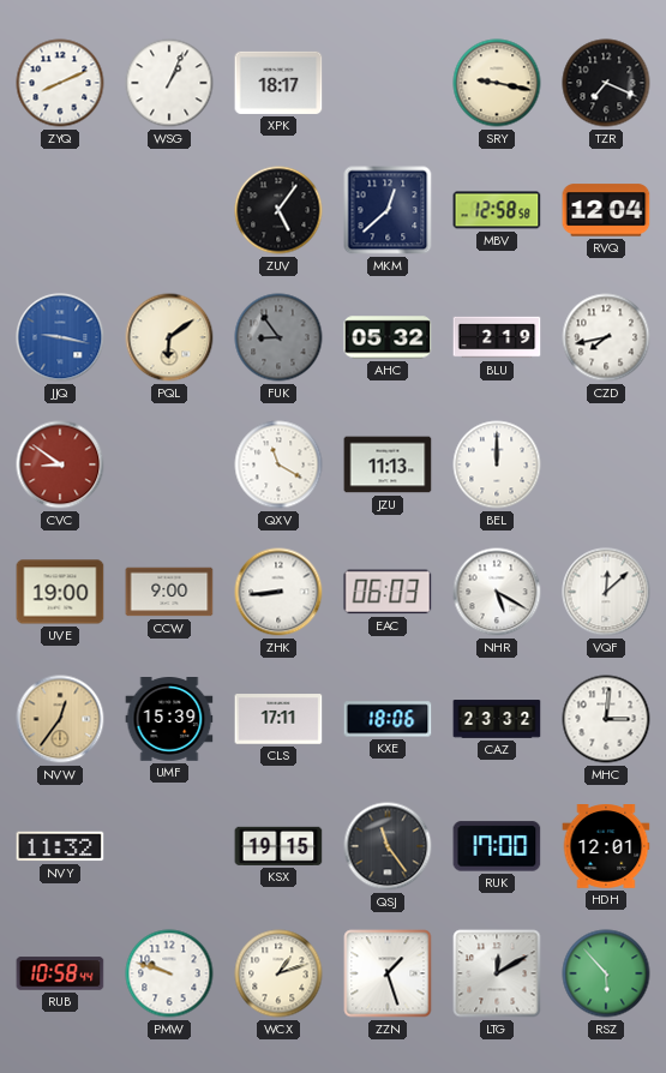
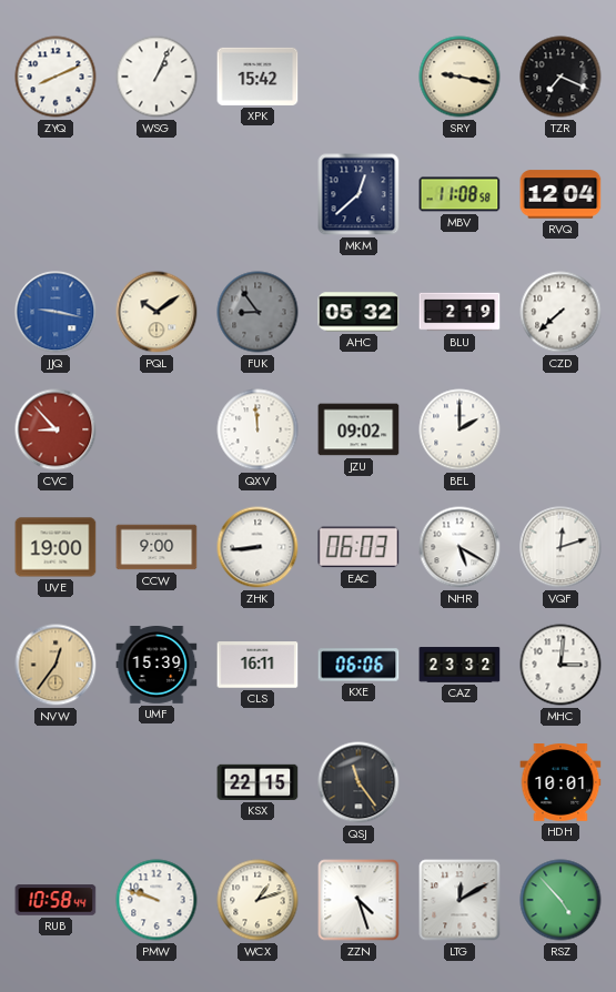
XPK: 18:17 -> 15:42 (257, 77)
ZUV: 5:06 -> none (278, 210)
MBV: 12:58 -> 11:08 (460, 194)
PQL: 6:09 -> 10:09 (156, 312)
CZD: 7:43 -> 7:38 (561, 312)
CVC: 8:51 -> 8:53 (55, 429)
QXV: 11:20 -> 11:59 (257, 429)
JZU: 11:13 -> 09:02 (359, 429)
BEL: 12:00 -> 2:00 (460, 429)
VQF: 12:08 -> 12:12 (561, 547)
CLS: 17:11 -> 16:11 (257, 665)
KXE: 18:06 -> 06:06 (359, 665)
NVY: 11:32 -> none (60, 846)
KSX: 19:15 -> 22:15 (257, 782)
RUK: 17:00 -> none (497, 846)
HDH: 12:01 -> 10:01 (561, 783)
ZZN: 1:27 -> 4:27 (359, 900)
RSZ: 5:53 -> 4:53 (561, 900)
